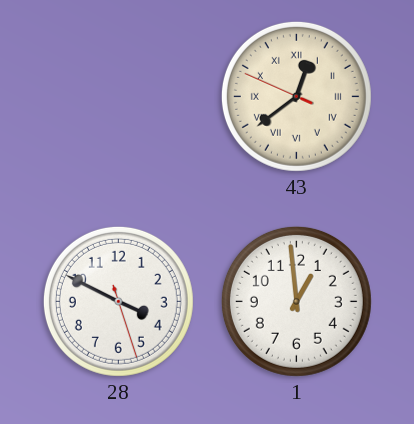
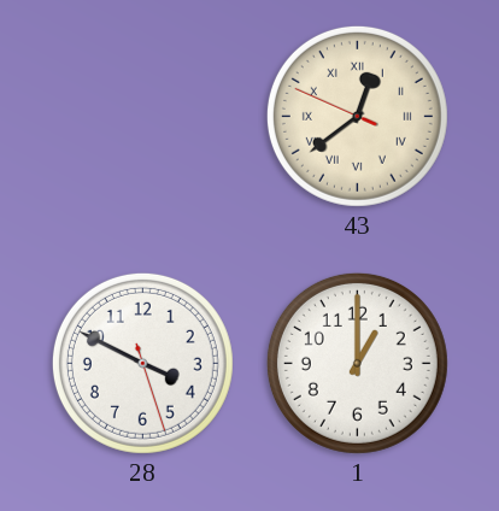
1: 12:59 -> 1:00 (357, 363)
